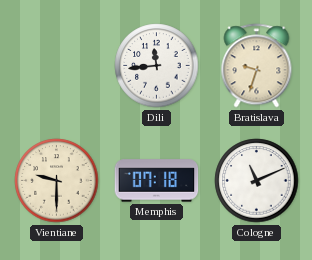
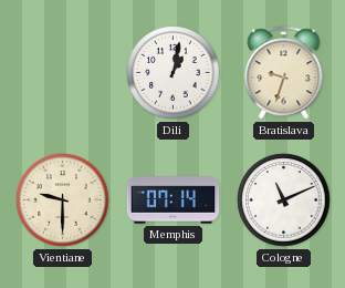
Dili: 11:44 -> 1:02 (174, 73)
Memphis: 07:18 -> 07:14 (174, 200)
